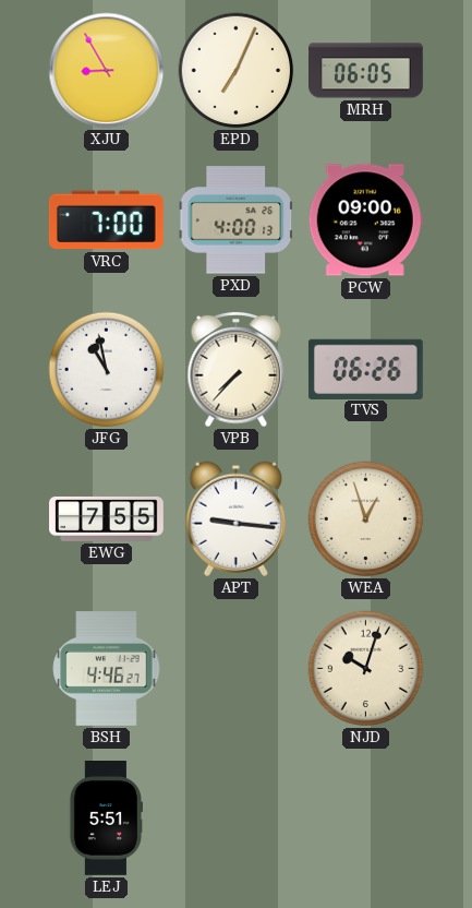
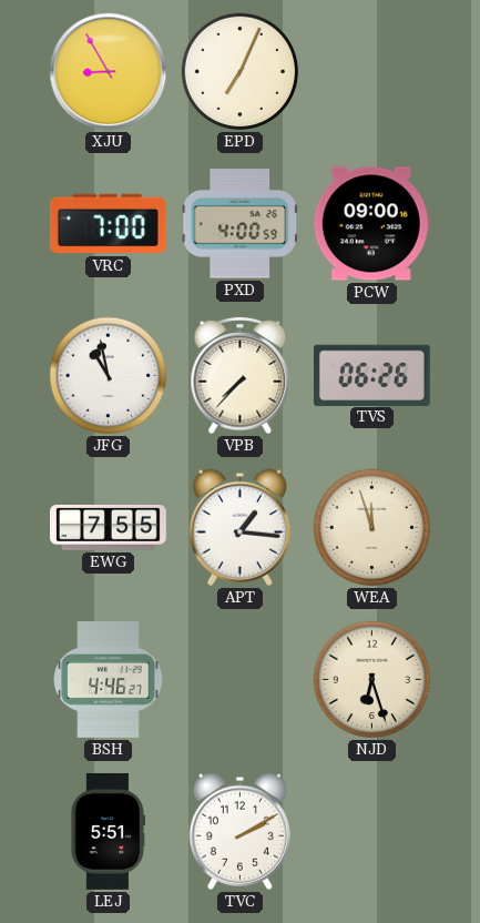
MRH: 06:05 -> none (366, 71)
PXD: 4:00:13 -> 4:00:59 (241, 224)
APT: 9:16 -> 1:16 (239, 527)
WEA: 12:57 -> 11:57 (372, 528)
NJD: 10:03 -> 6:27 (372, 680)
TVC: none -> 2:10 (239, 831)
